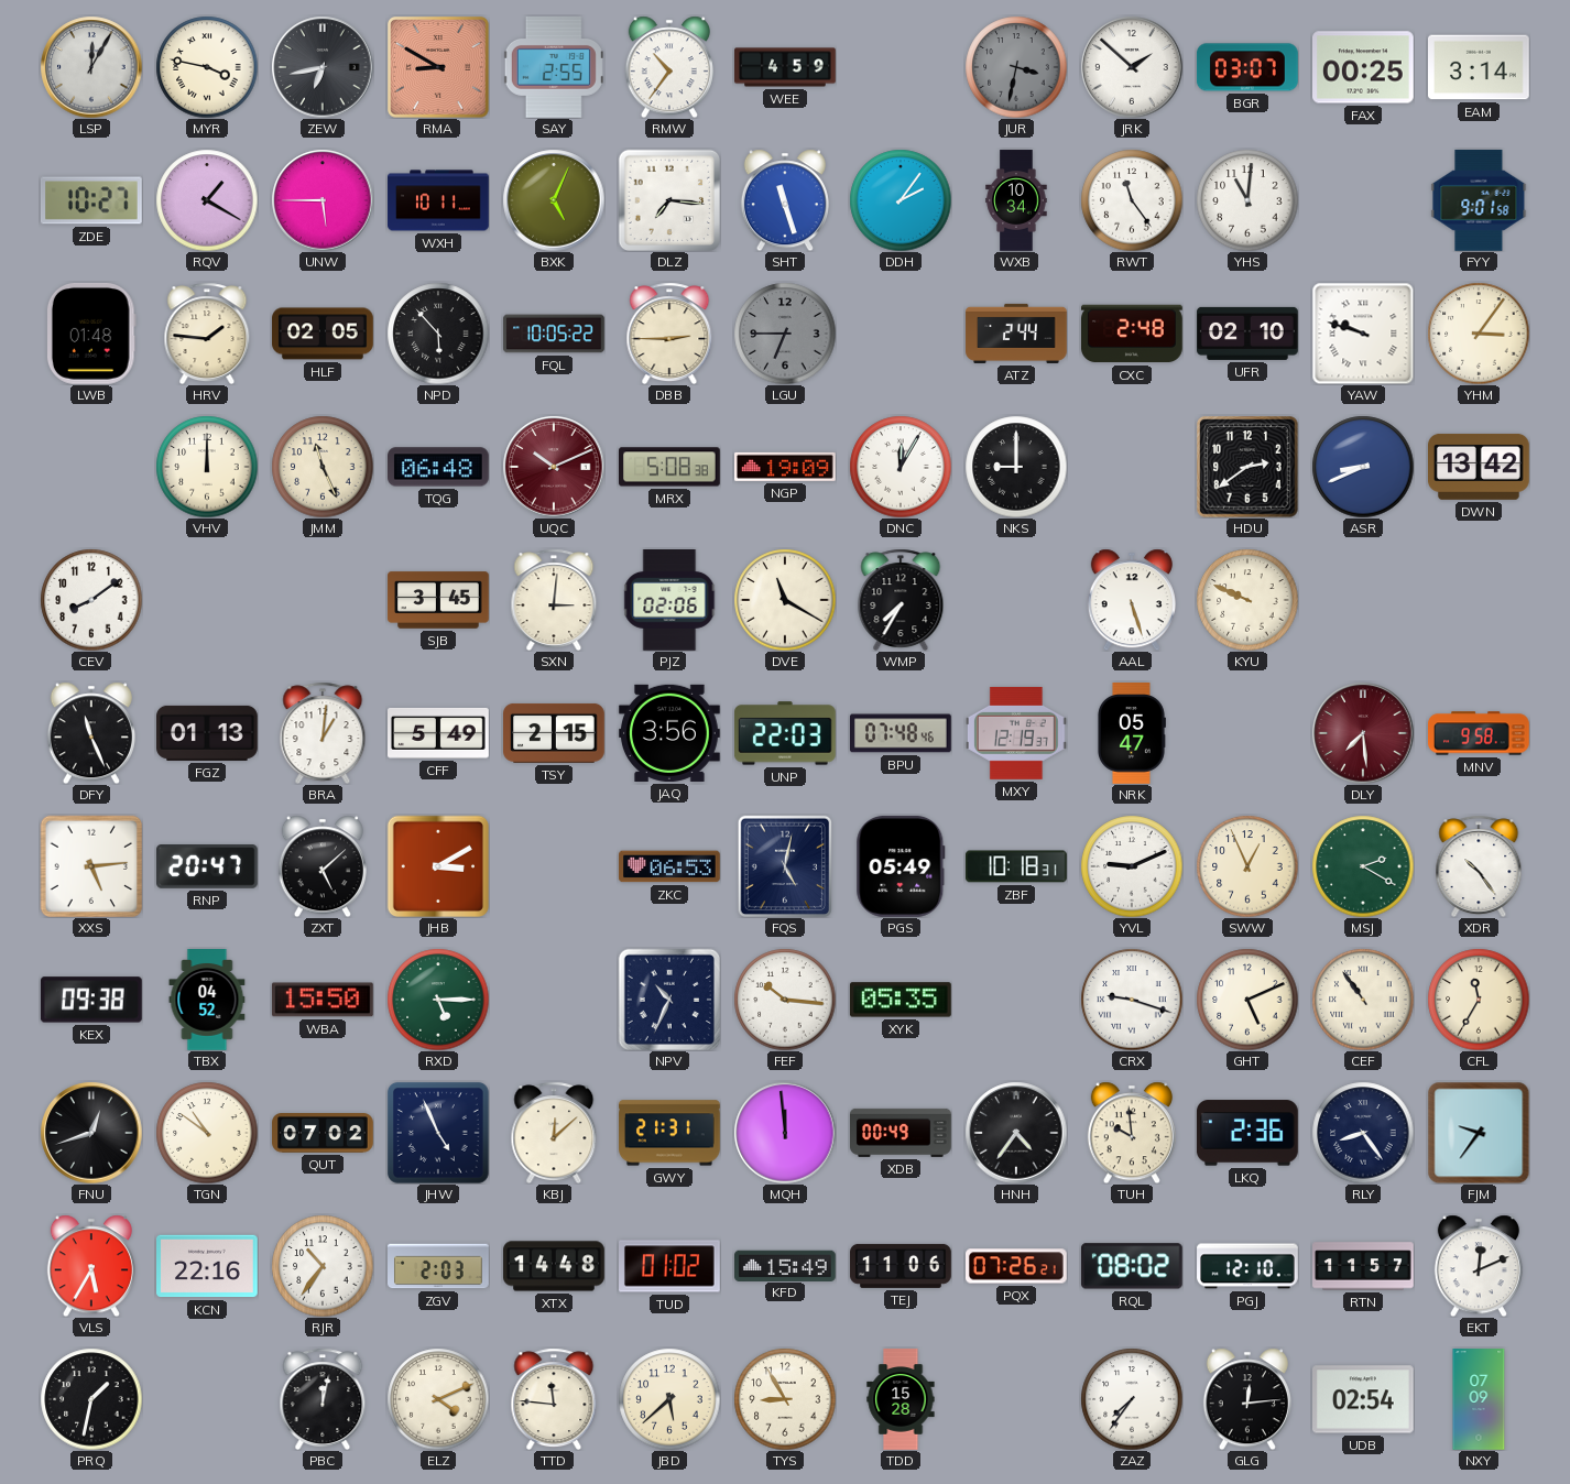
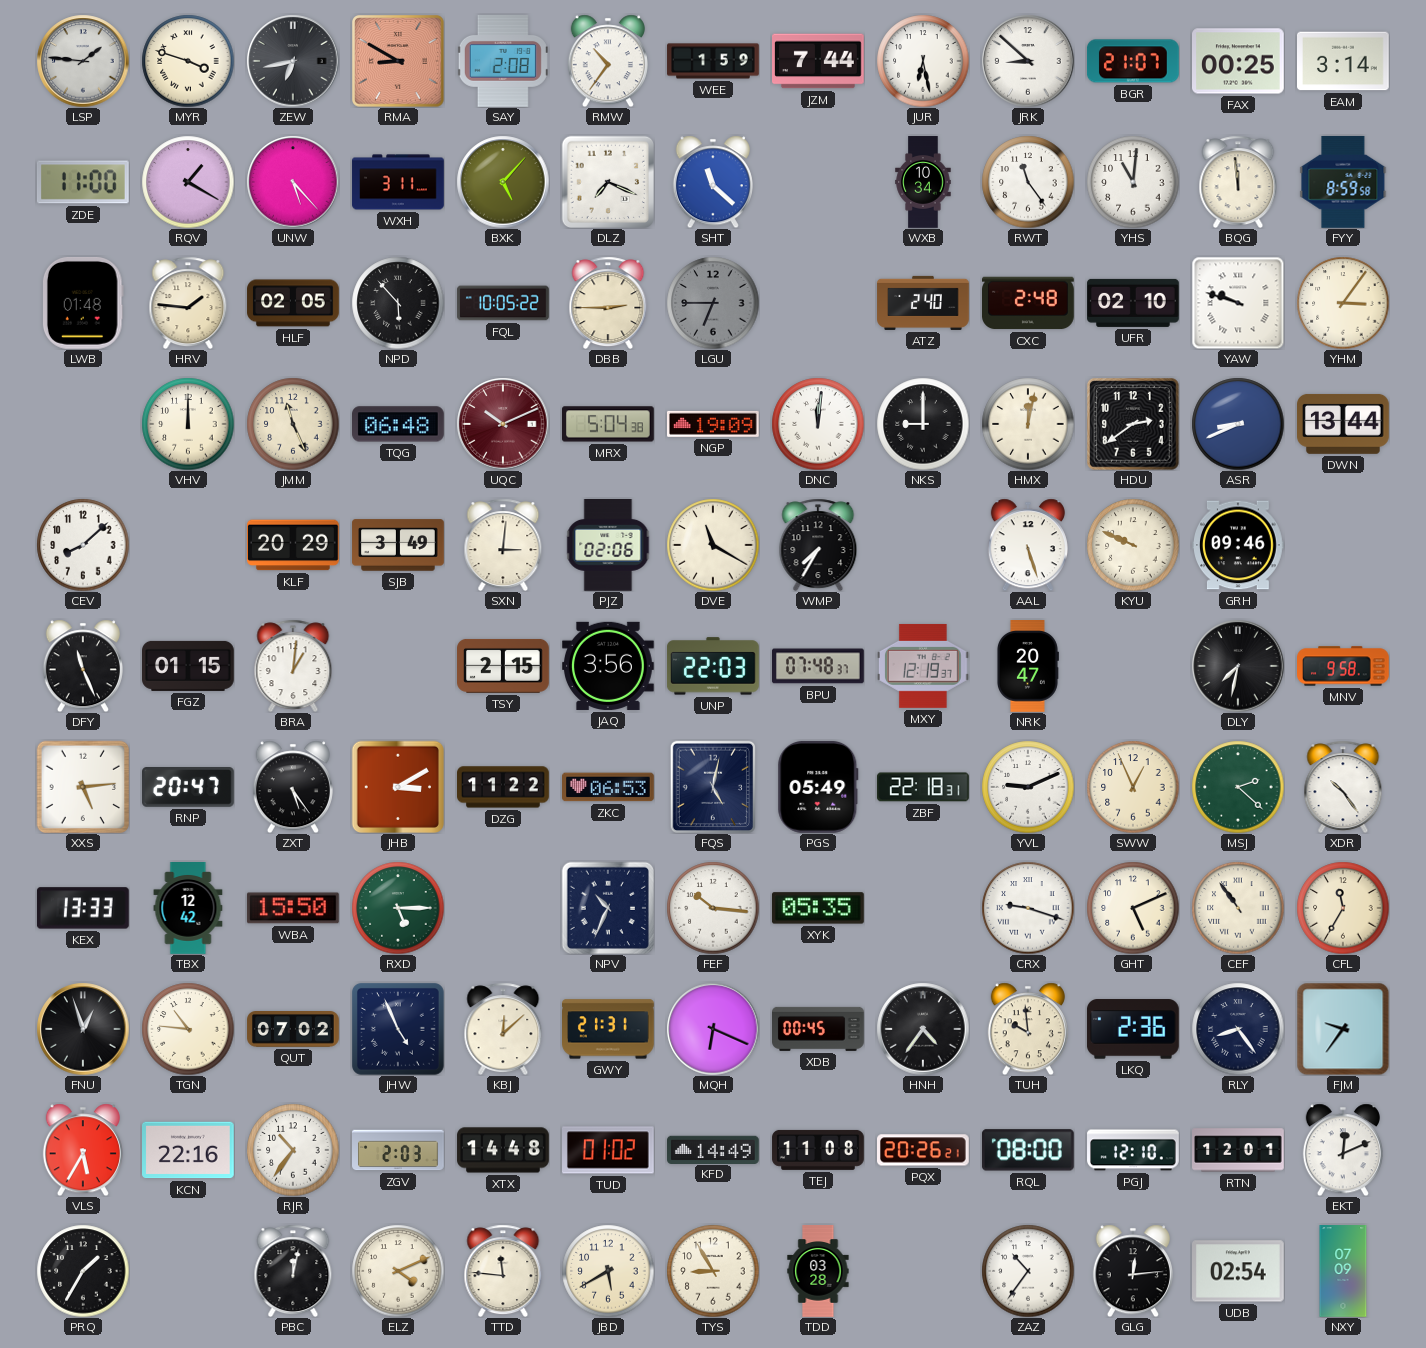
LSP: 12:05 -> 1:46 (83, 61)
MYR: 3:47 -> 3:48 (188, 61)
SAY: 2:55 -> 2:08 (503, 62)
WEE: 4:59 -> 1:59 (713, 61)
JZM: none -> 7:44 (819, 61)
JUR: 3:32 -> 6:28 (923, 61)
JUR dial: grey -> white (923, 61)
JRK: 1:52 -> 8:52 (1028, 61)
BGR: 03:07 -> 21:07 (1133, 61)
ZDE: 10:27 -> 11:00 (83, 182)
UNW: 5:45 -> 5:23 (293, 182)
WXH: 10:11 -> 3:11 (398, 182)
BXK: 5:04 -> 5:07 (503, 182)
DLZ: 7:16 -> 7:19 (607, 181)
SHT: 11:27 -> 11:22 (713, 182)
DDH: 2:06 -> none (901, 200)
BQG: none -> 11:59 (1238, 182)
FYY: 9:01 -> 8:59 (1343, 182)
ATZ: 2:44 -> 2:40 (923, 303)
MRX: 5:08 -> 5:04 (609, 424)
DNC: 12:05 -> 12:01 (818, 424)
HMX: none -> 12:02 (1028, 424)
DWN: 13:42 -> 13:44 (1344, 424)
CEV: 8:09 -> 8:08 (83, 545)
KLF: none -> 20:29 (294, 545)
SJB: 3:45 -> 3:49 (398, 545)
GRH: none -> 09:46 (1239, 545)
FGZ: 01:13 -> 01:15 (189, 666)
CFF: 5:49 -> none (438, 733)
BPU: 07:48:46 -> 07:48:37 (819, 666)
NRK: 05:47 -> 20:47 (1027, 667)
DLY: 7:29 -> 7:32 (1238, 666)
DLY dial: burgundy -> black (1238, 666)
ZXT: 5:08 -> 5:24 (293, 787)
DZG: none -> 11:22 (504, 787)
ZBF: 10:18 -> 22:18 (923, 787)
MSJ: 2:20 -> 2:22 (1238, 787)
KEX: 09:38 -> 13:33 (83, 908)
TBX: 04:52 -> 12:42 (188, 909)
FNU: 12:42 -> 12:57 (83, 1029)
TGN: 10:51 -> 10:46 (188, 1029)
MQH: 11:59 -> 6:19 (713, 1029)
XDB: 00:49 -> 00:45 (819, 1029)
KFD: 15:49 -> 14:49 (714, 1149)
TEJ: 11:06 -> 11:08 (818, 1150)
PQX: 07:26 -> 20:26 (924, 1150)
RQL: 08:02 -> 08:00 (1028, 1150)
RTN: 11:57 -> 12:01 (1238, 1150)
PRQ: 1:32 -> 1:35 (83, 1271)
JBD: 5:38 -> 5:40 (608, 1271)
TDD: 15:28 -> 03:28 (818, 1271)
ZAZ: 7:36 -> 10:36 (1028, 1271)
